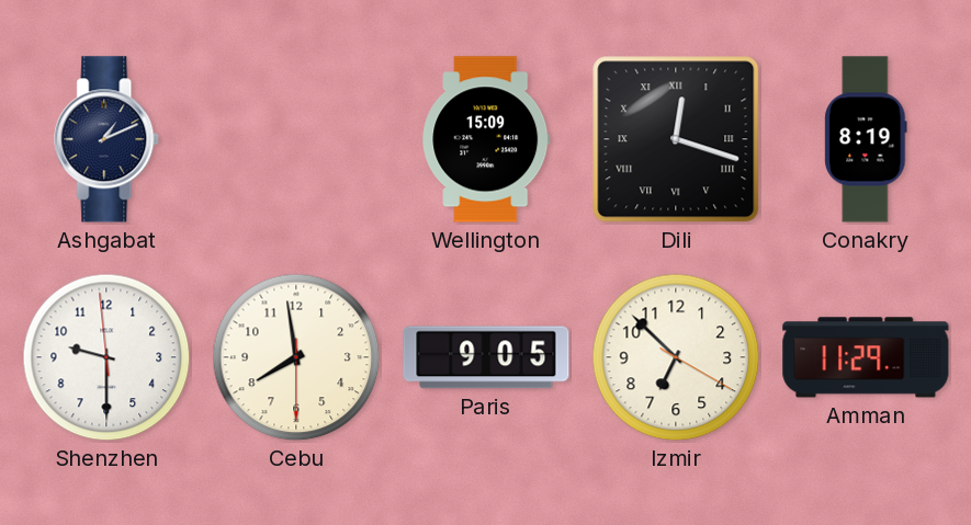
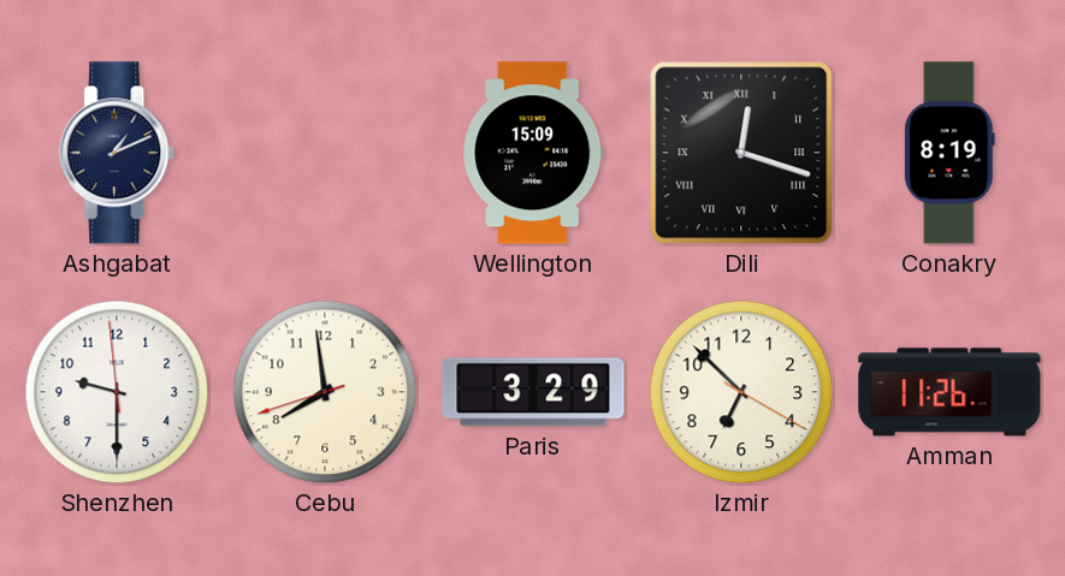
Cebu: 7:58:30 -> 7:58:42 (325, 392)
Paris: 9:05 -> 3:29 (533, 392)
Amman: 11:29 -> 11:26 (949, 392)
